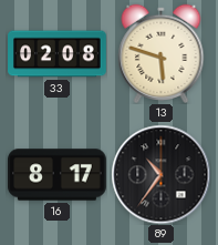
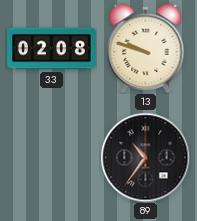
13: 5:48 -> 9:48 (146, 48)
16: 8:17 -> none (58, 175)
